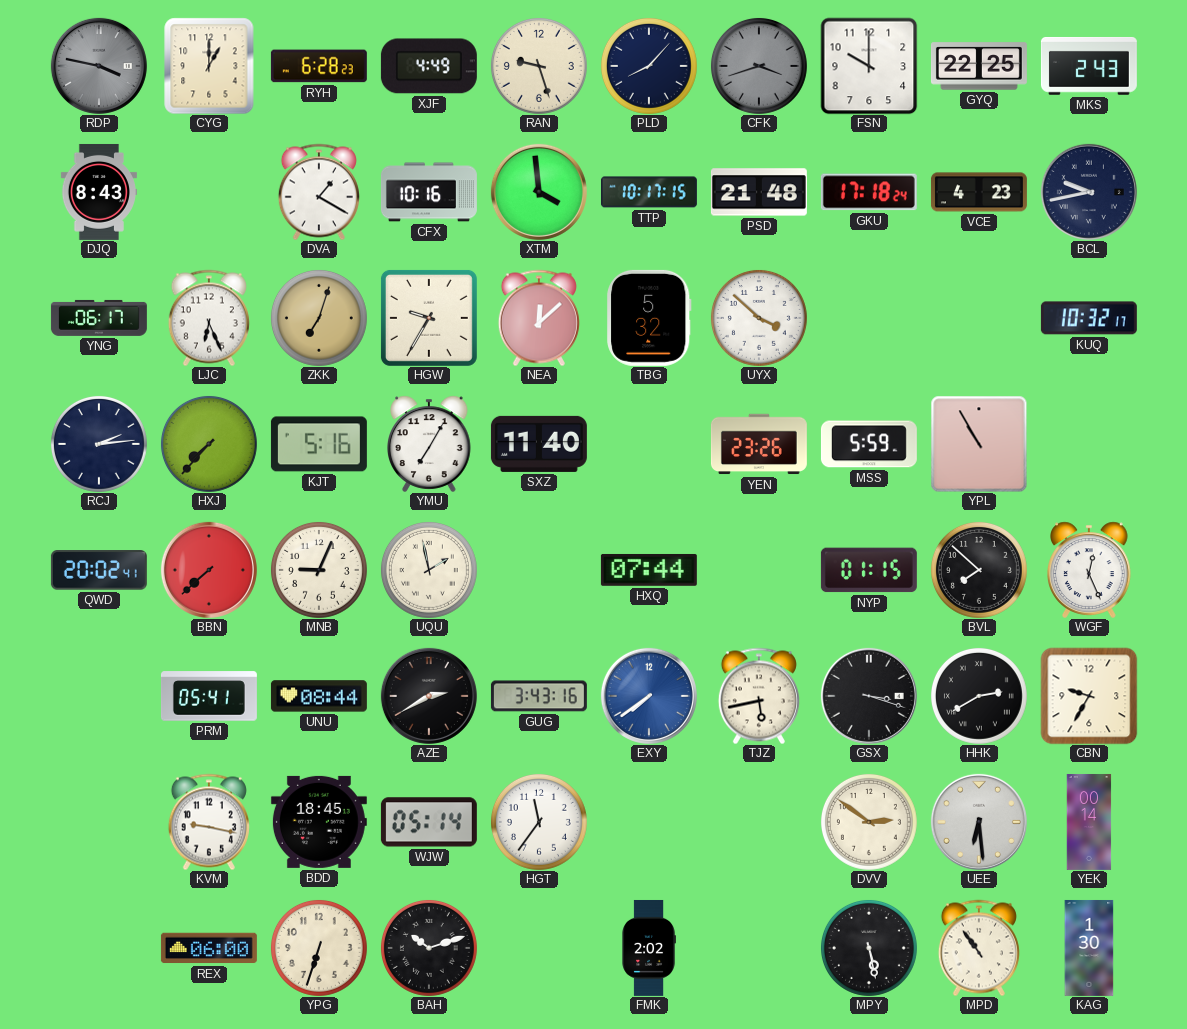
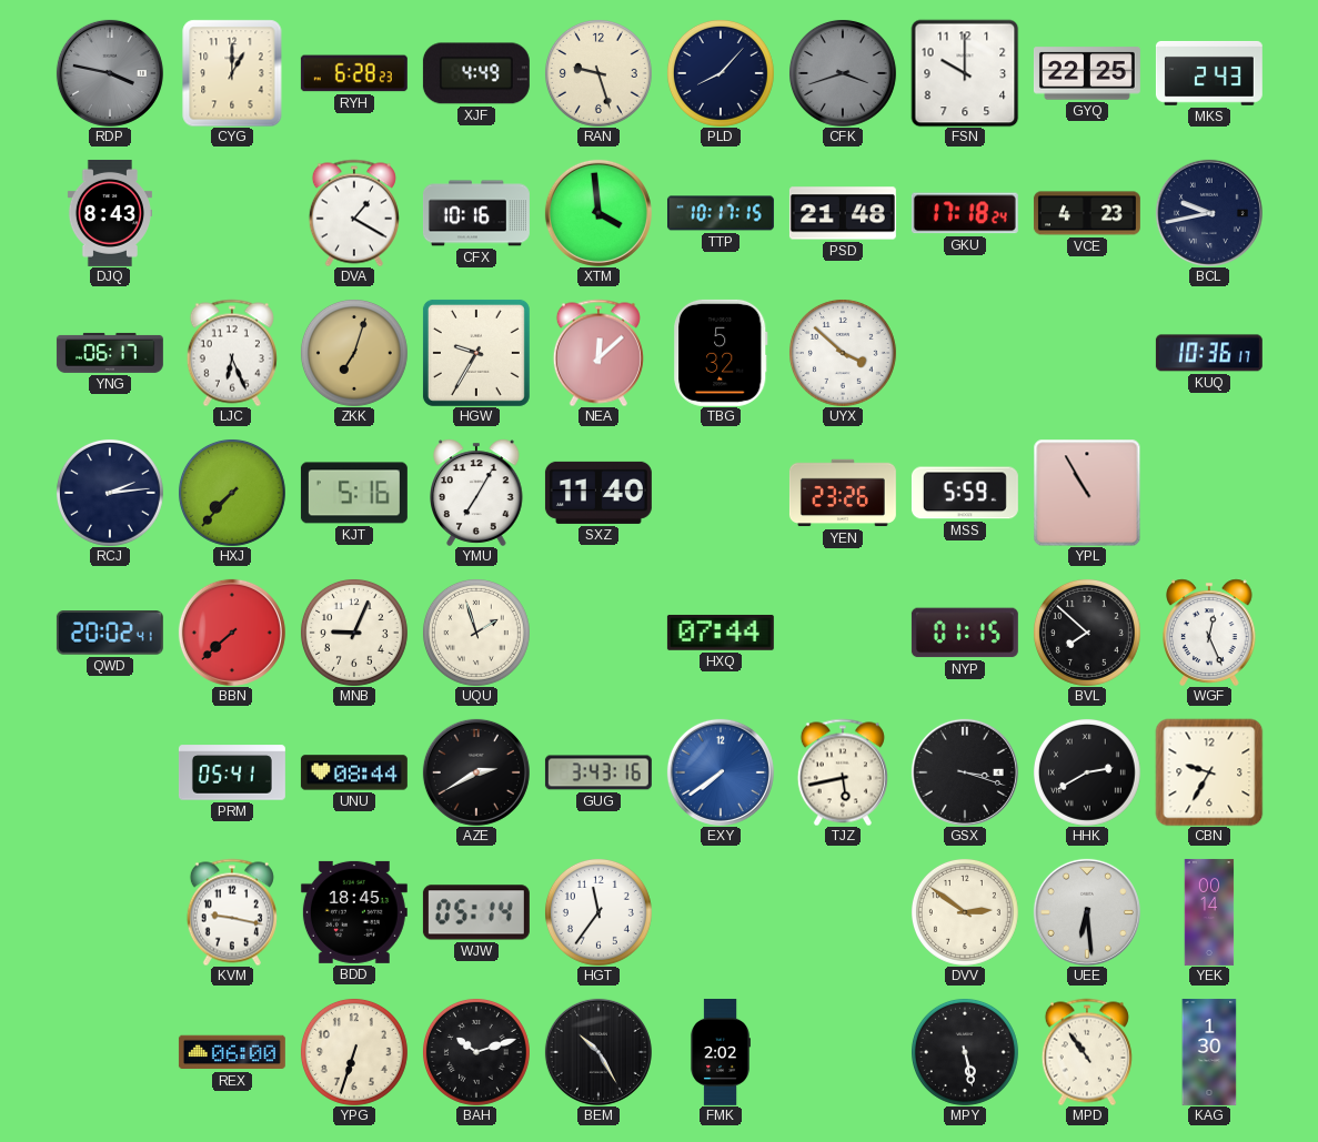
KUQ: 10:32 -> 10:36 (1209, 353)
UQU: 1:58 -> 1:57 (476, 633)
BEM: none -> 10:25 (598, 1052)
